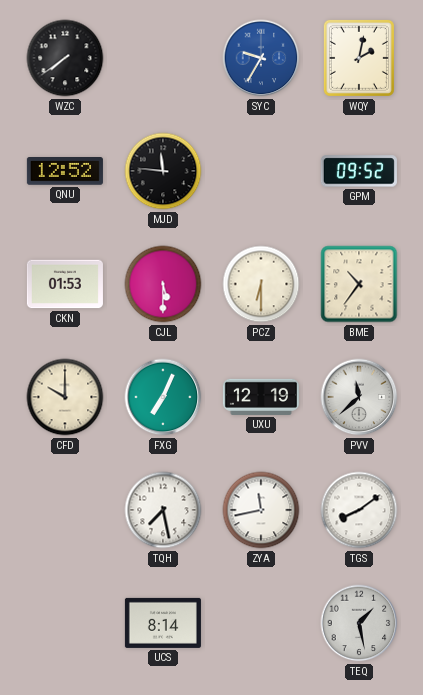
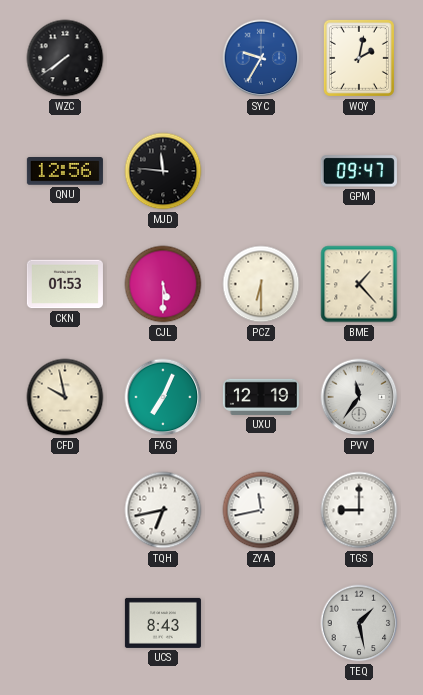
QNU: 12:52 -> 12:56 (65, 171)
GPM: 09:52 -> 09:47 (359, 171)
BME: 10:36 -> 1:23 (359, 284)
CFD: 10:00 -> 9:58 (65, 397)
PVV: 11:38 -> 11:36 (359, 397)
TQH: 7:28 -> 6:43 (163, 510)
TGS: 8:09 -> 9:00 (359, 510)
UCS: 8:14 -> 8:43 (163, 623)
